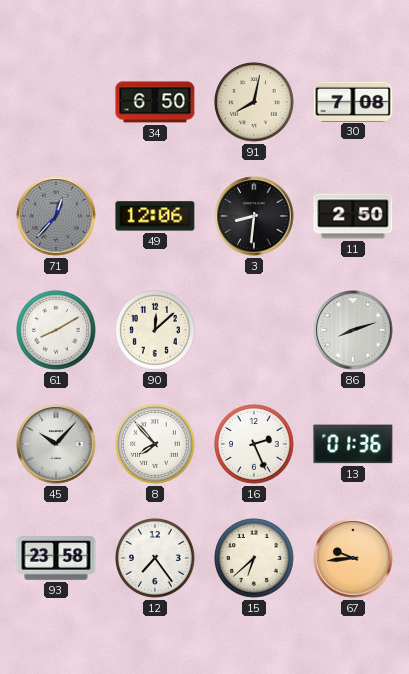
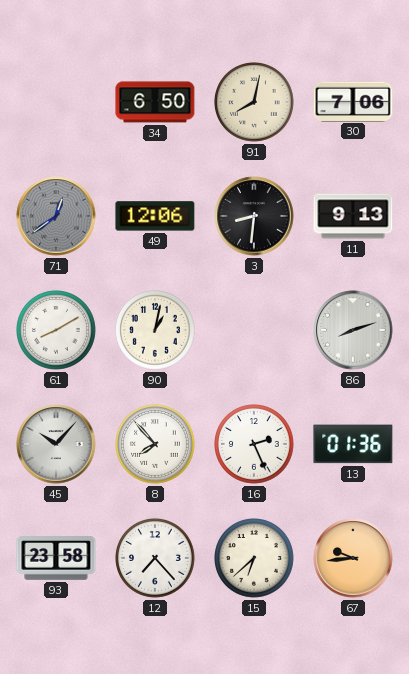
30: 7:08 -> 7:06 (353, 101)
71: 12:37 -> 12:39 (56, 216)
11: 2:50 -> 9:13 (353, 216)
90: 12:08 -> 1:02 (156, 331)
12: 7:24 -> 7:23 (156, 559)
